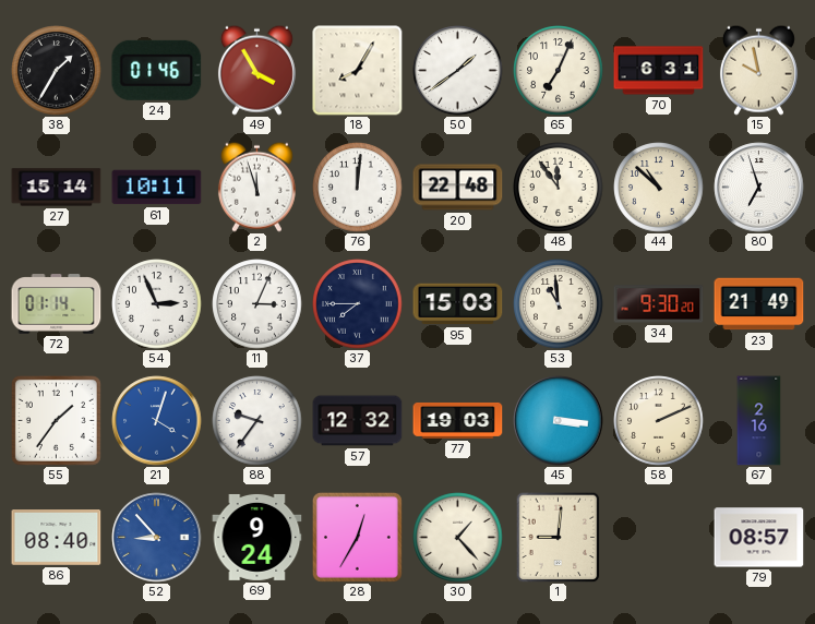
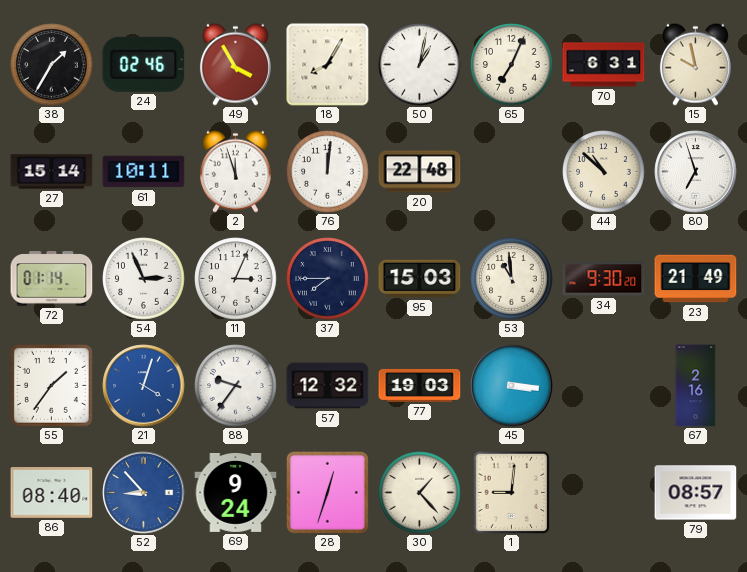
24: 01:46 -> 02:46 (144, 64)
50: 1:39 -> 1:02 (420, 65)
48: 11:54 -> none (559, 188)
58: 2:11 -> none (659, 421)
28: 12:35 -> 12:33 (327, 492)
